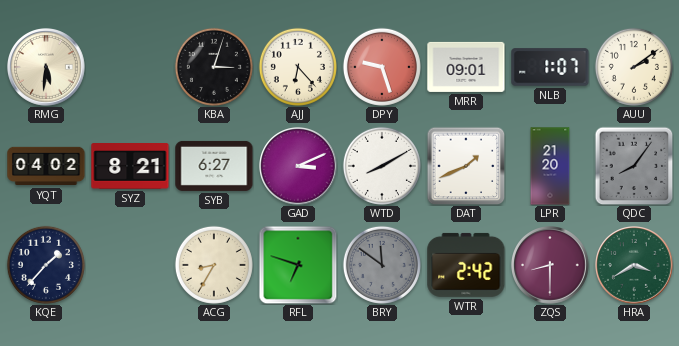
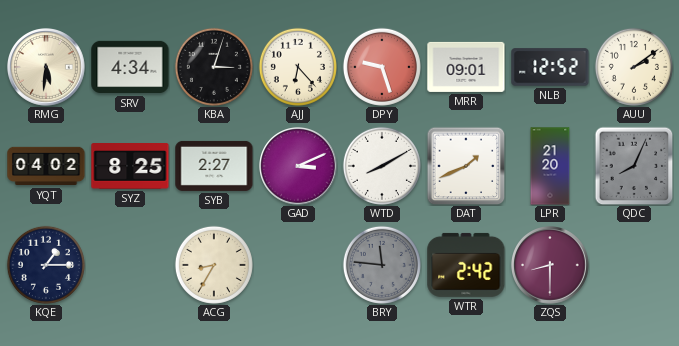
SRV: none -> 4:34 (130, 67)
NLB: 1:07 -> 12:52 (550, 67)
SYZ: 8:21 -> 8:25 (130, 167)
SYB: 6:27 -> 2:27 (214, 166)
QDC: 8:06 -> 8:04 (634, 166)
KQE: 1:37 -> 1:15 (46, 265)
RFL: 6:48 -> none (298, 265)
BRY: 11:51 -> 11:46 (382, 265)
HRA: 3:40 -> none (635, 266)
